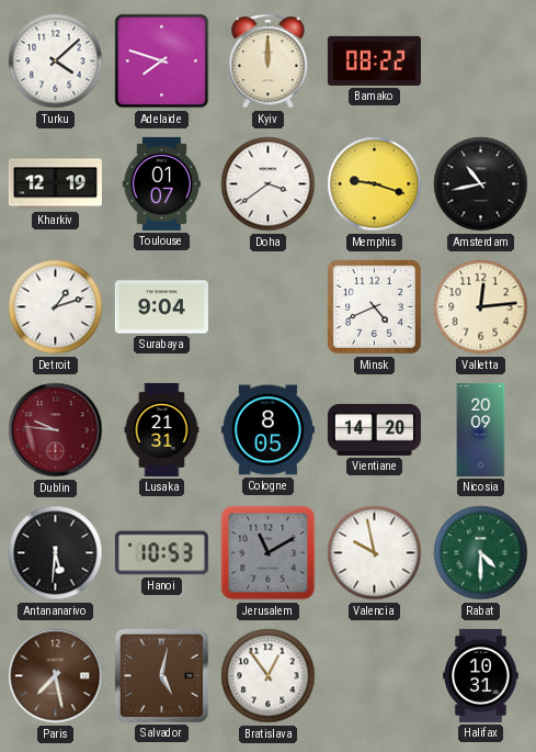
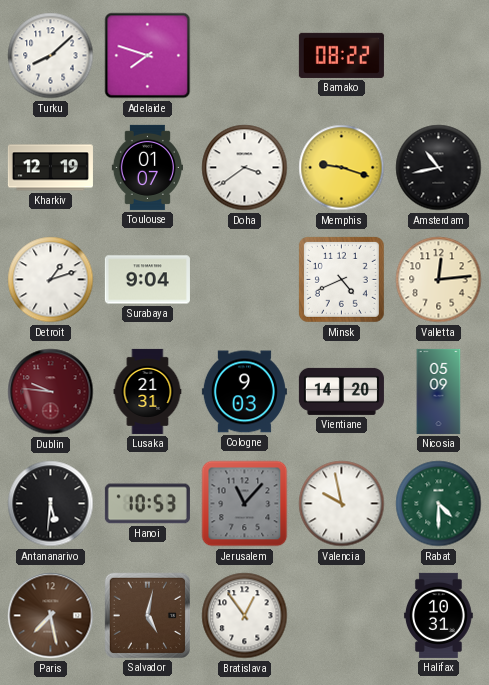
Turku: 4:08 -> 8:08 (51, 56)
Kyiv: 12:00 -> none (269, 61)
Cologne: 8:05 -> 9:03 (244, 392)
Nicosia: 20:09 -> 05:09 (439, 391)
Jerusalem: 11:10 -> 11:07 (245, 504)
